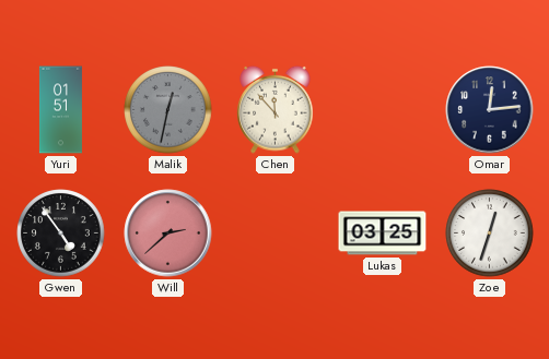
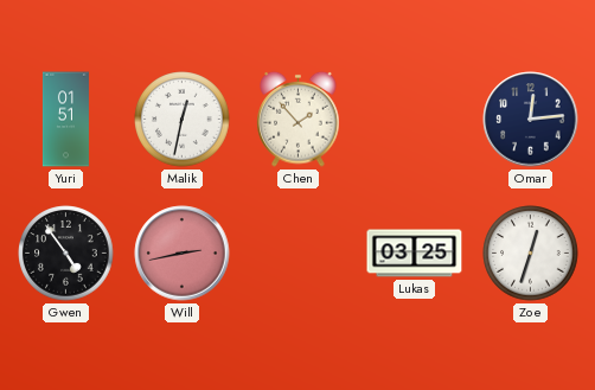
Malik dial: grey -> white (183, 120)
Chen: 11:53 -> 1:53 (299, 119)
Will: 2:38 -> 2:43 (183, 254)
